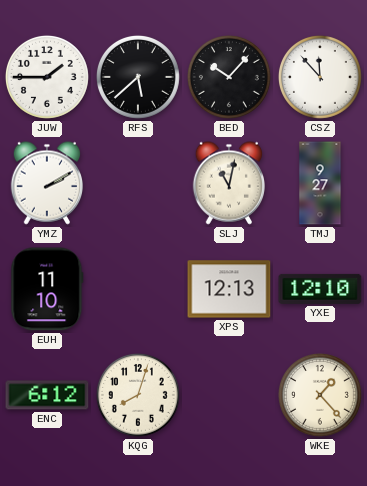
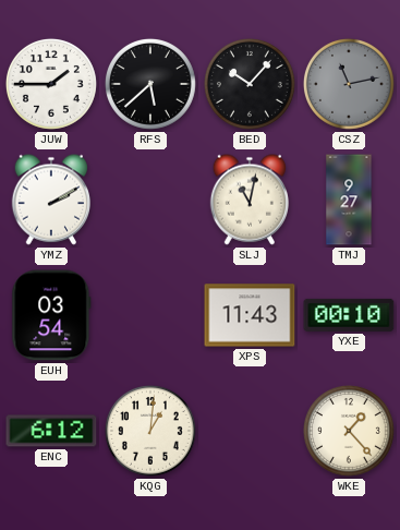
CSZ: 11:53 -> 11:13 (349, 84)
CSZ dial: white -> grey (349, 84)
EUH: 11:10 -> 03:54 (51, 315)
XPS: 12:13 -> 11:43 (250, 315)
YXE: 12:10 -> 00:10 (349, 315)
KQG: 8:03 -> 1:01 (150, 431)
